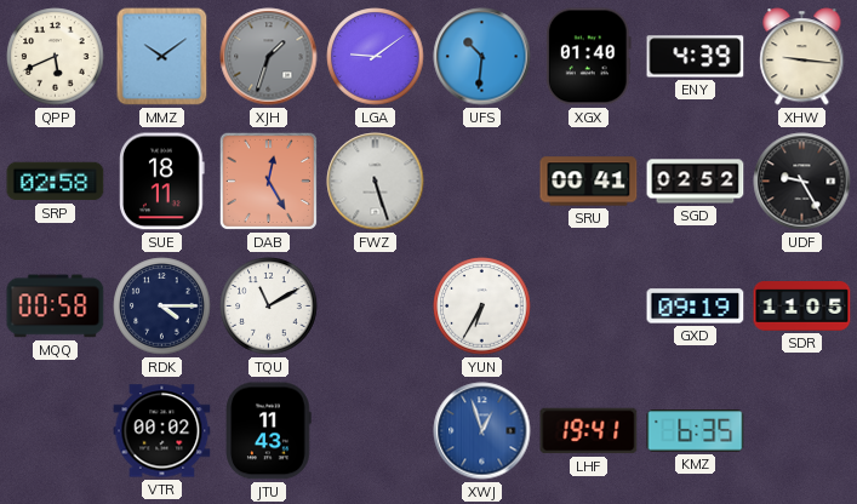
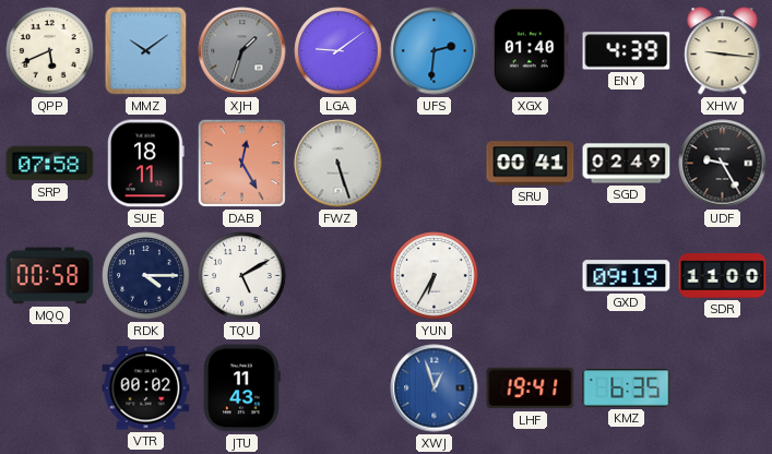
UFS: 10:31 -> 2:31 (435, 51)
SRP: 02:58 -> 07:58 (50, 164)
SGD: 02:52 -> 02:49 (627, 164)
TQU: 11:10 -> 5:10 (242, 276)
SDR: 11:05 -> 11:00 (723, 276)
